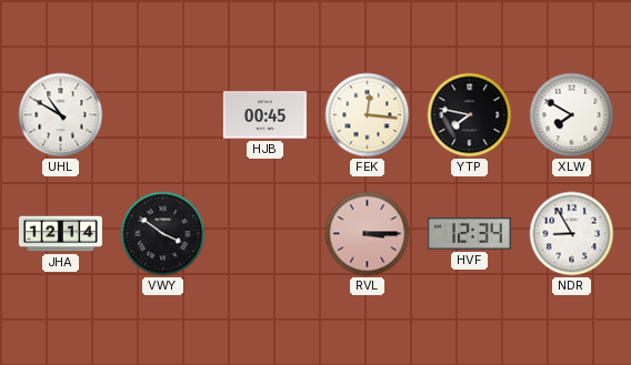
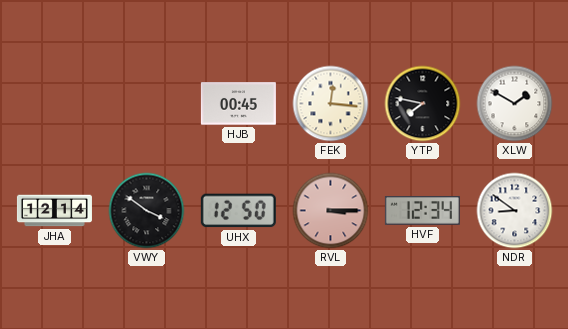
UHL: 10:50 -> none (61, 115)
XLW: 7:50 -> 1:50 (515, 104)
UHX: none -> 12:50 (238, 211)
NDR: 8:55 -> 8:51 (515, 211)
